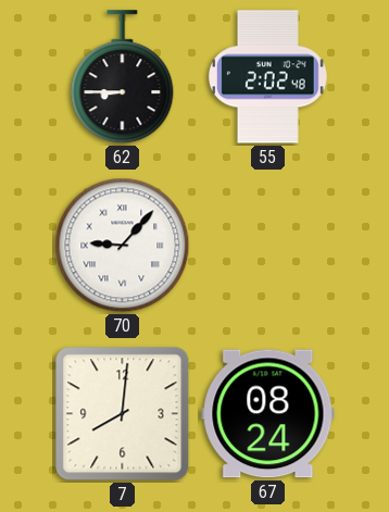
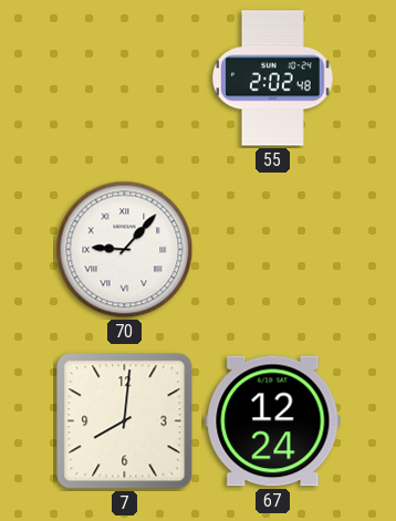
62: 8:45 -> none (123, 77)
67: 08:24 -> 12:24 (273, 421)
